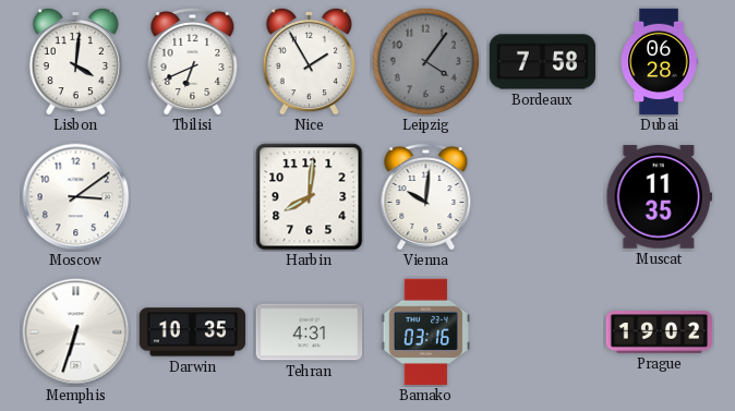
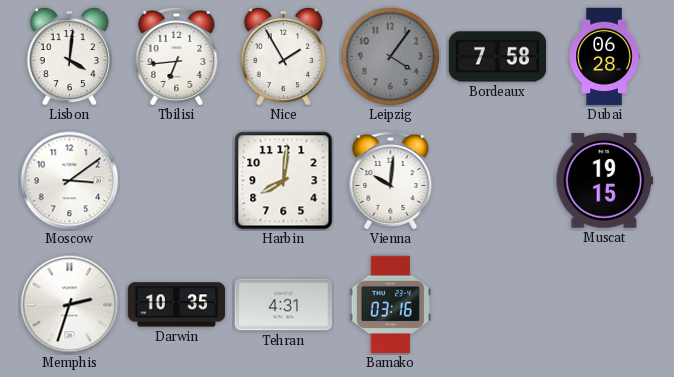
Tbilisi: 6:41 -> 6:44 (177, 57)
Muscat: 11:35 -> 19:15 (605, 181)
Memphis: 6:33 -> 2:33 (70, 305)
Prague: 19:02 -> none (660, 333)
